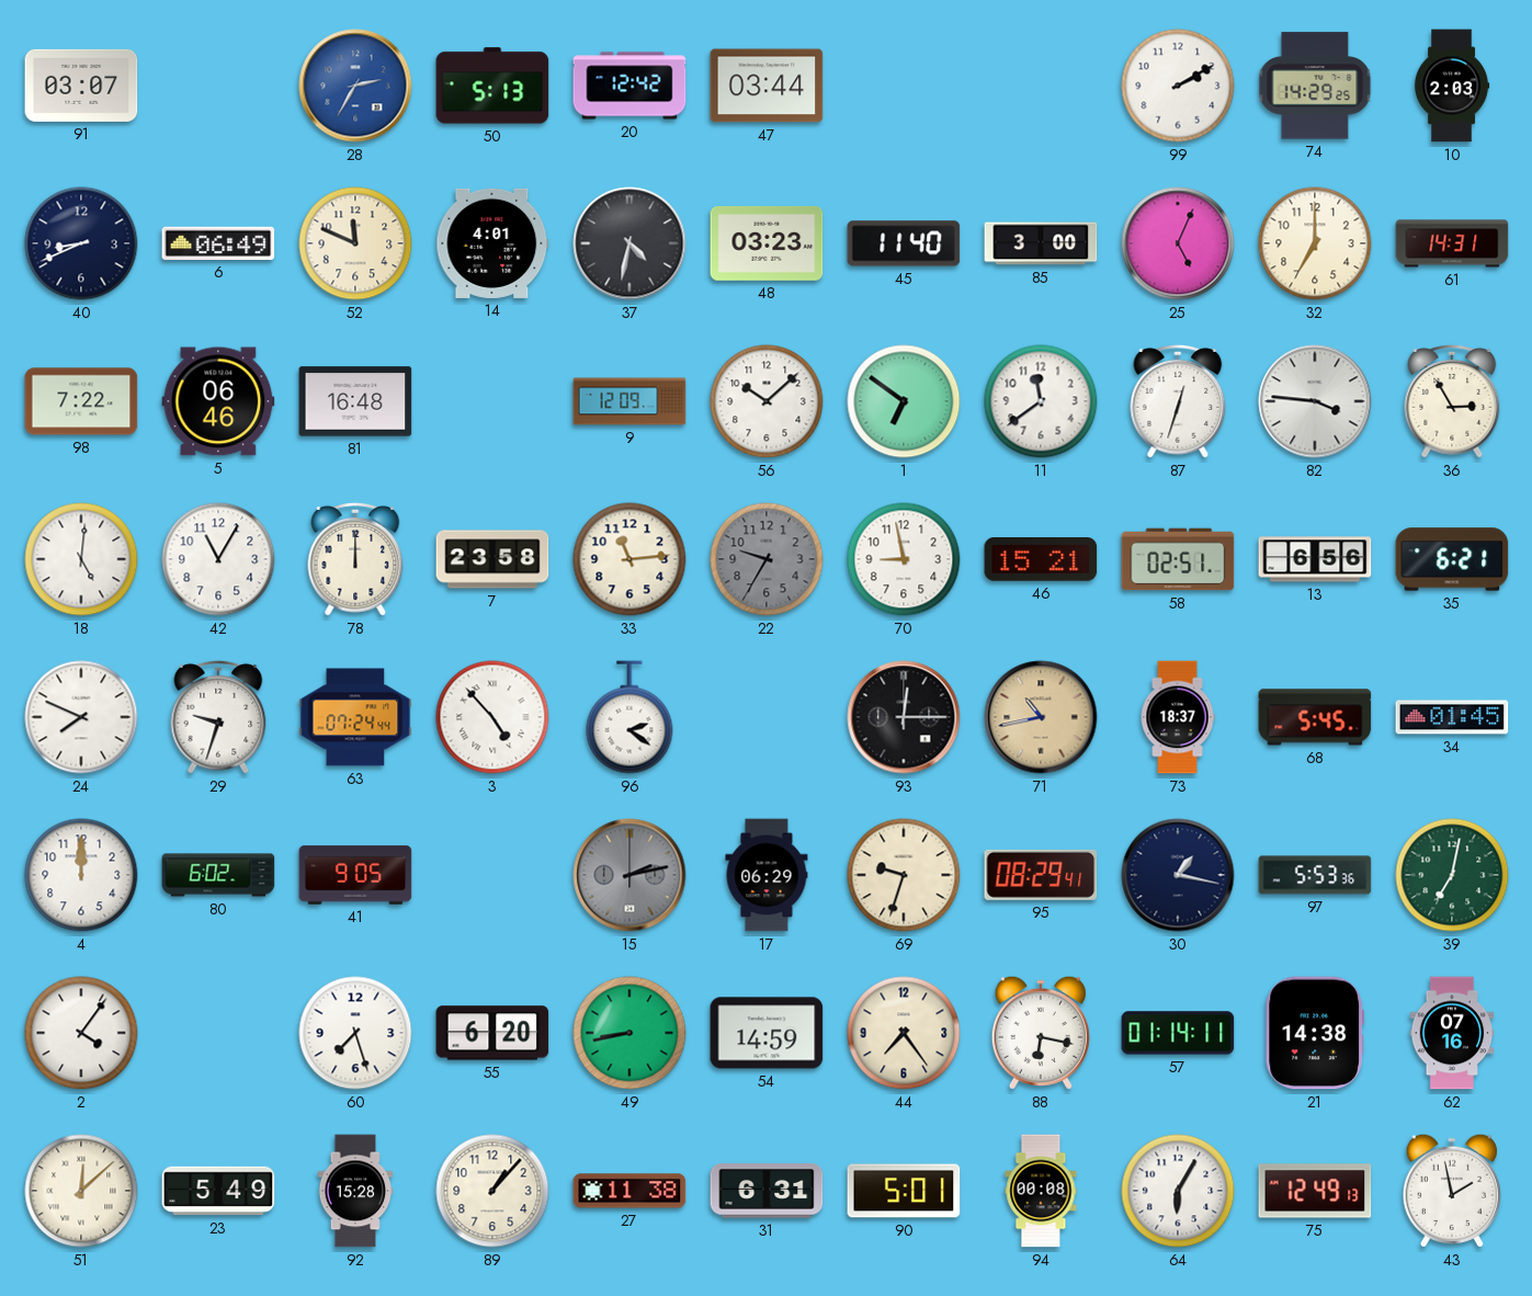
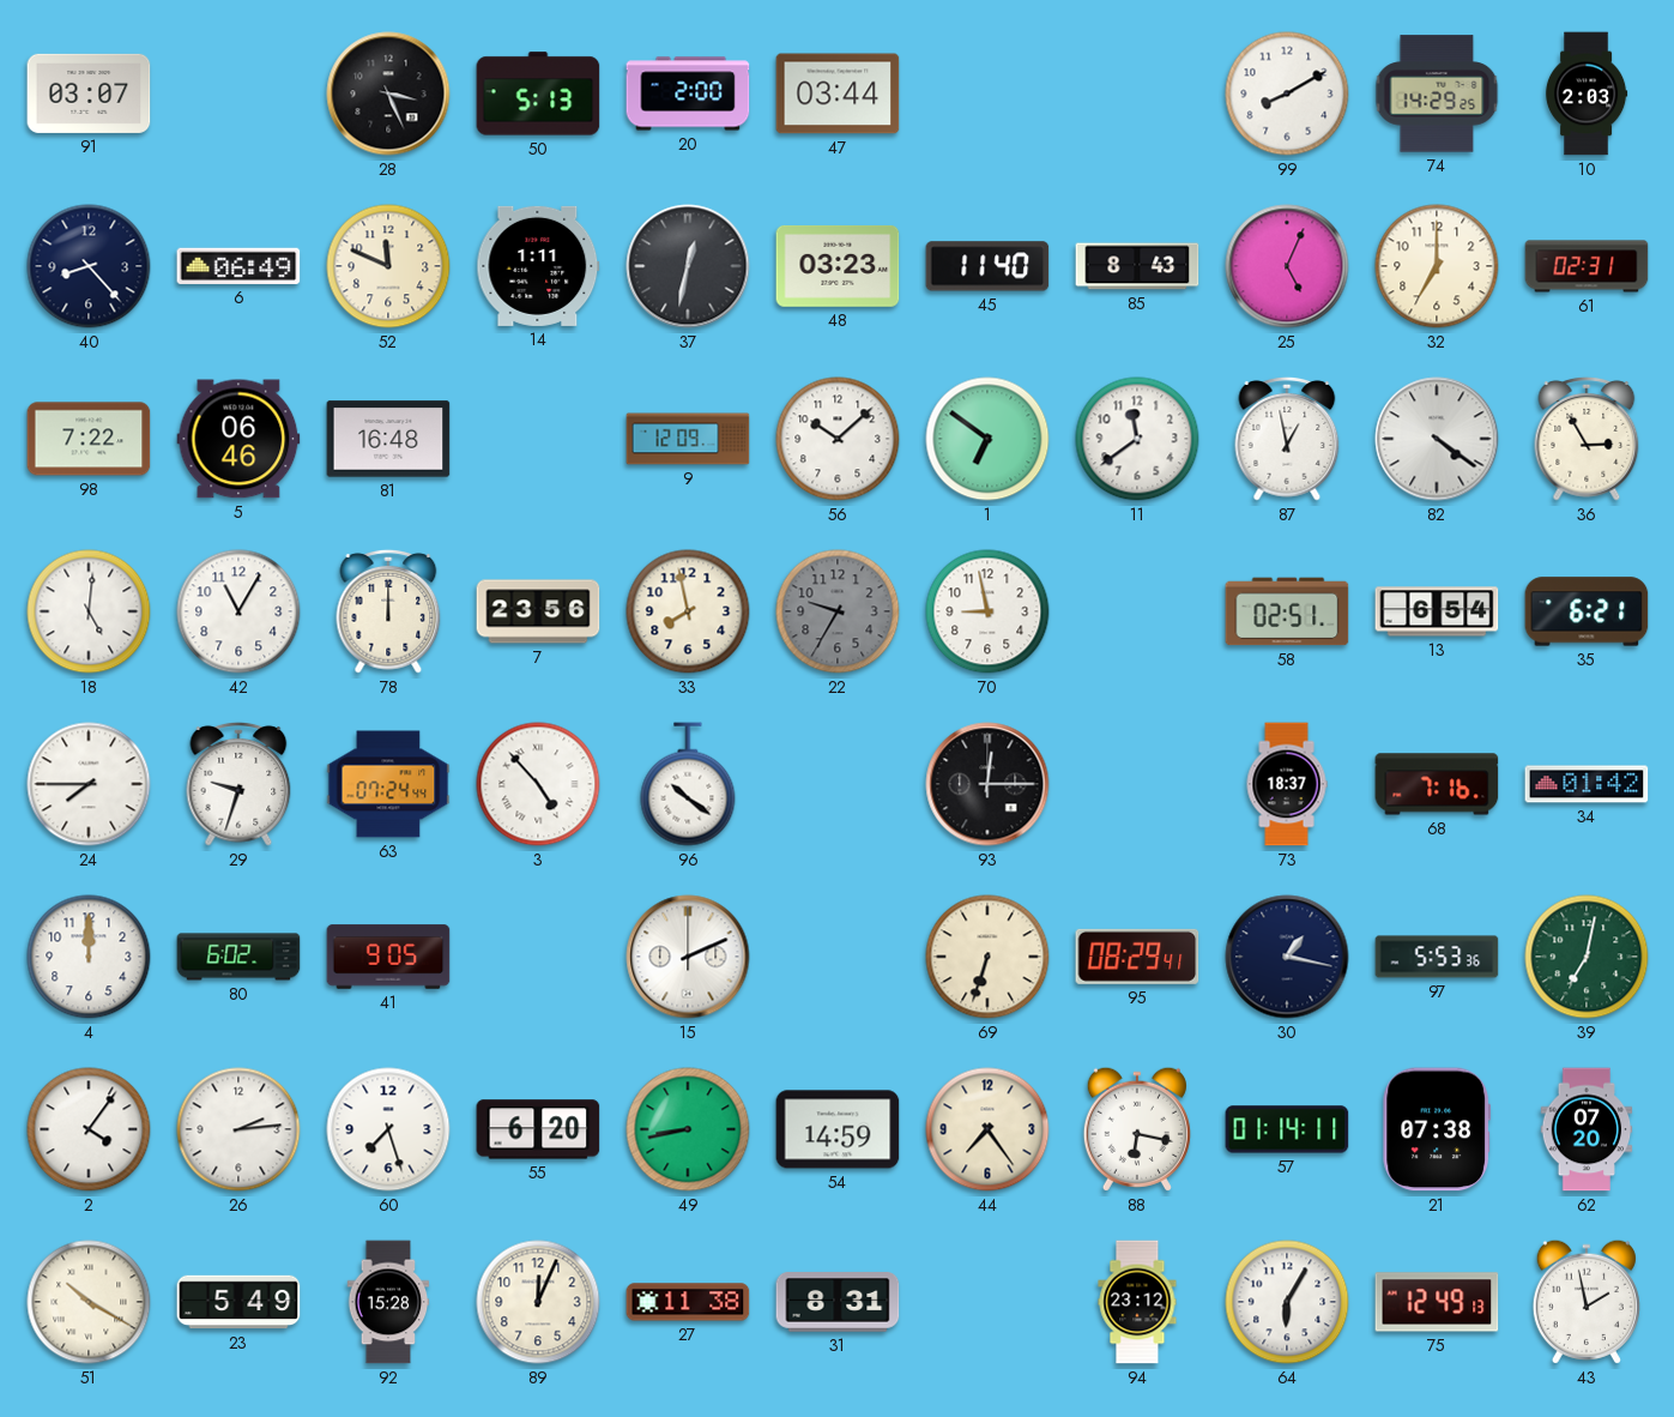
28: 2:35 -> 3:26 (388, 94)
28 dial: blue -> black (388, 94)
20: 12:42 -> 2:00 (688, 94)
99: 2:10 -> 8:10 (1287, 94)
40: 8:41 -> 8:23 (89, 266)
14: 4:01 -> 1:11 (538, 266)
37: 4:32 -> 12:32 (688, 266)
85: 3:00 -> 8:43 (1137, 266)
61: 14:31 -> 02:31 (1587, 266)
87: 12:33 -> 12:58 (1287, 439)
82: 3:46 -> 4:21 (1437, 439)
7: 23:58 -> 23:56 (538, 611)
33: 11:14 -> 7:58 (688, 611)
46: 15:21 -> none (1041, 560)
13: 6:56 -> 6:54 (1437, 611)
24: 7:49 -> 7:45 (89, 784)
96: 2:21 -> 10:21 (688, 784)
71: 10:43 -> none (1041, 717)
68: 5:45 -> 7:16 (1437, 784)
34: 01:45 -> 01:42 (1587, 784)
15: 2:13 -> 2:11 (688, 957)
15 dial: grey -> white (688, 957)
17: 06:29 -> none (767, 875)
69: 9:33 -> 6:33 (987, 957)
26: none -> 2:14 (238, 1129)
21: 14:38 -> 07:38 (1437, 1129)
62: 07:16 -> 07:20 (1587, 1129)
51: 12:08 -> 10:20 (89, 1302)
89: 1:07 -> 12:04 (538, 1302)
31: 6:31 -> 8:31 (838, 1303)
90: 5:01 -> none (904, 1191)
94: 00:08 -> 23:12 (1137, 1302)
